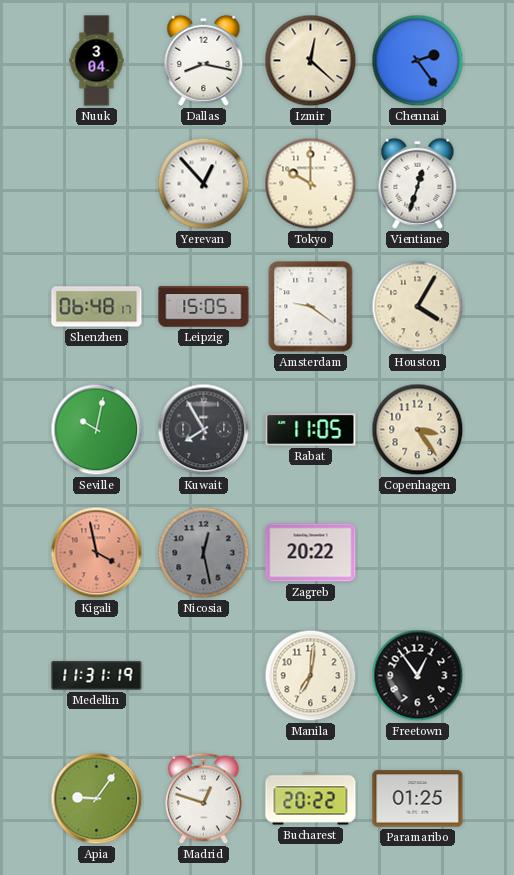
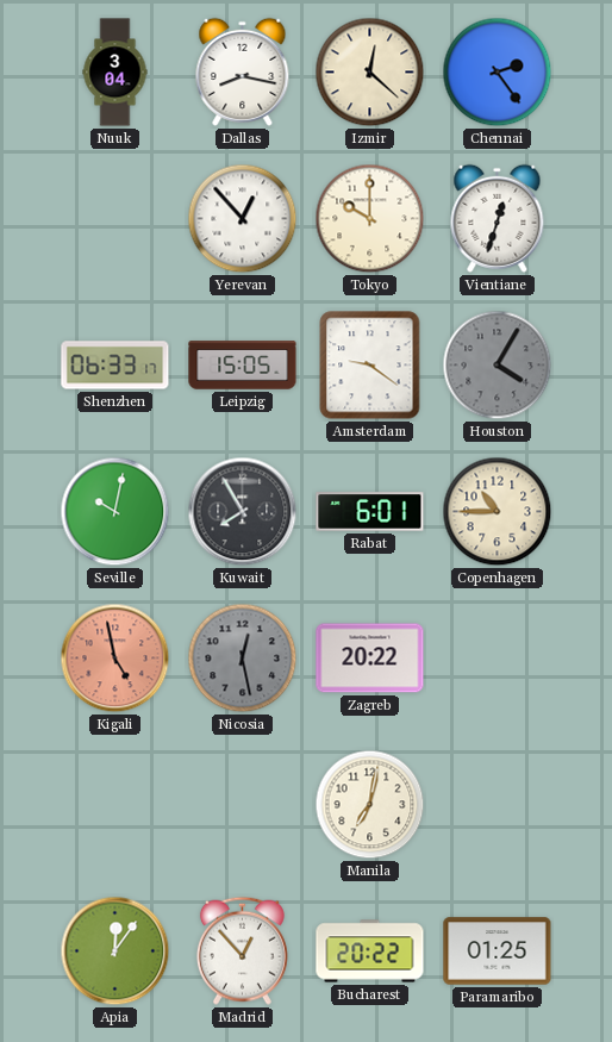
Shenzhen: 06:48 -> 06:33 (115, 366)
Houston dial: cream -> grey (498, 366)
Rabat: 11:05 -> 6:01 (370, 512)
Copenhagen: 3:24 -> 10:45 (498, 512)
Kigali: 3:58 -> 4:58 (115, 659)
Medellin: 11:31 -> none (97, 675)
Manila: 7:01 -> 7:02 (370, 805)
Freetown: 12:54 -> none (418, 676)
Apia: 9:06 -> 12:06 (115, 951)
Madrid: 12:48 -> 12:53 (242, 950)
